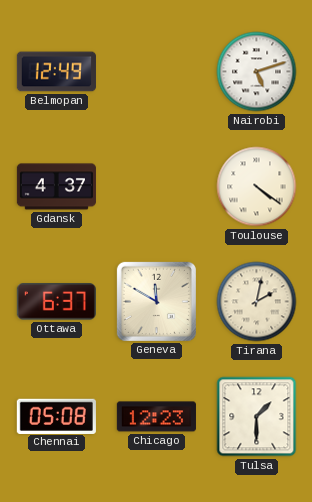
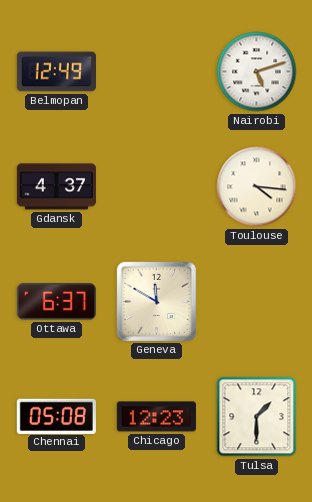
Toulouse: 4:21 -> 4:16 (257, 187)
Tirana: 2:02 -> none (257, 302)
